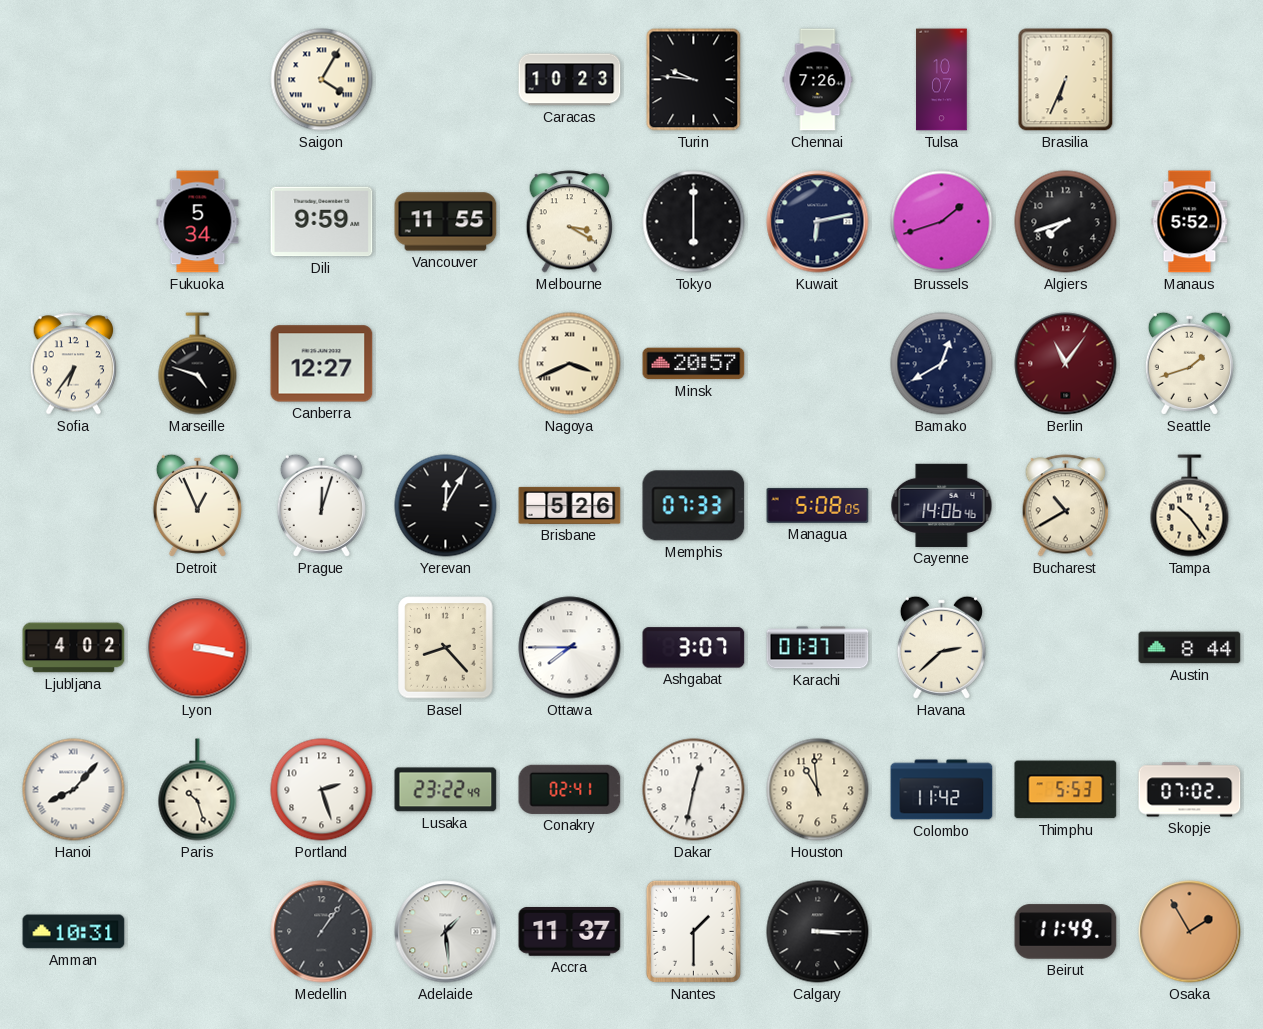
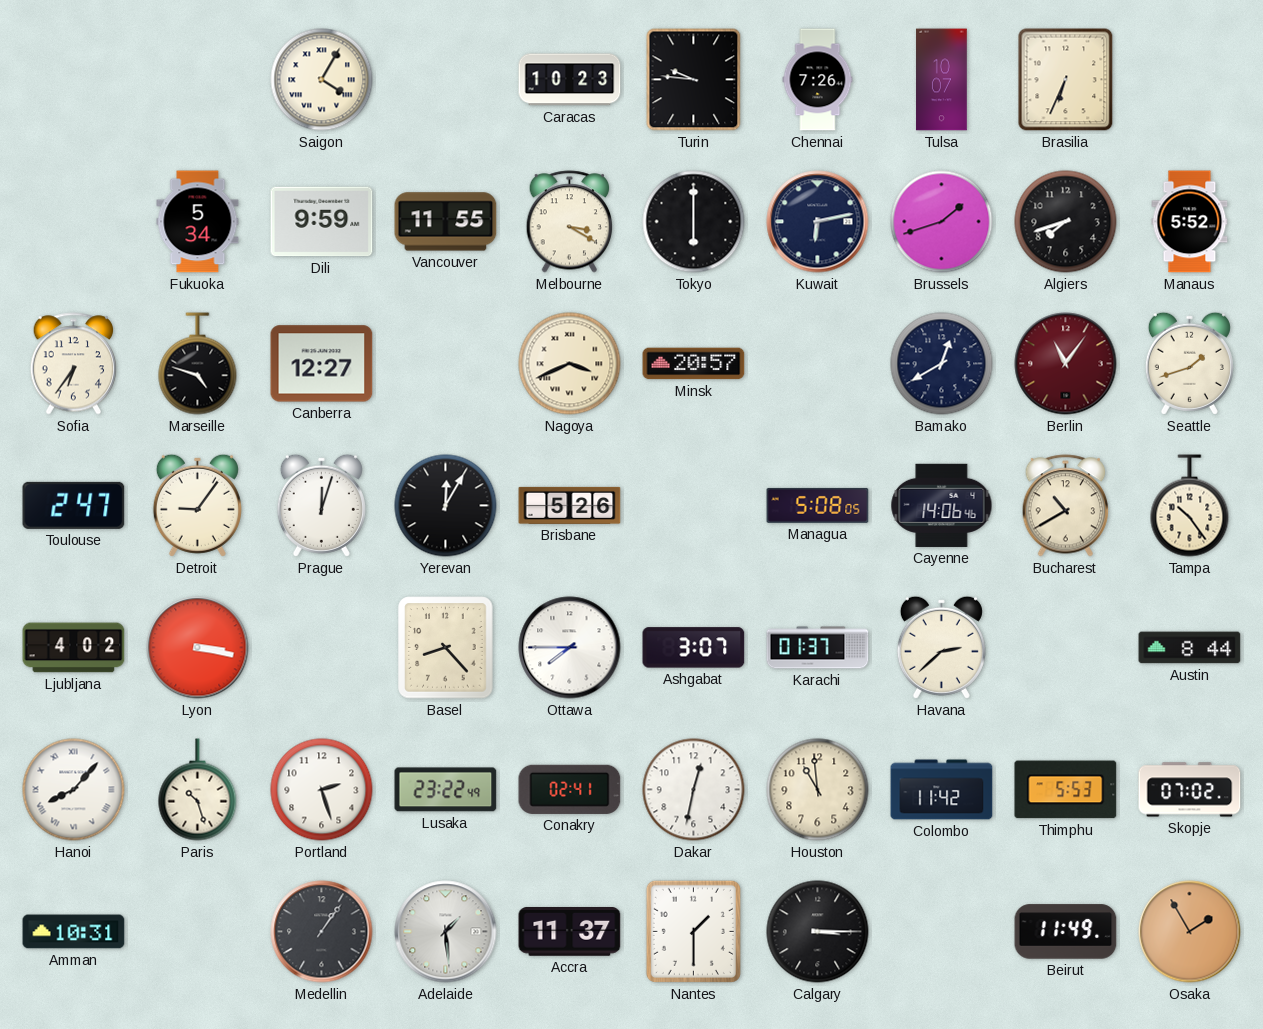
Toulouse: none -> 2:47 (74, 505)
Detroit: 12:56 -> 9:06 (197, 505)
Memphis: 07:33 -> none (694, 506)
